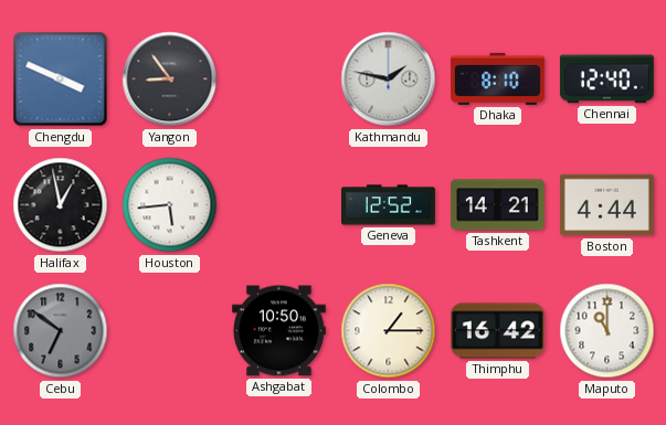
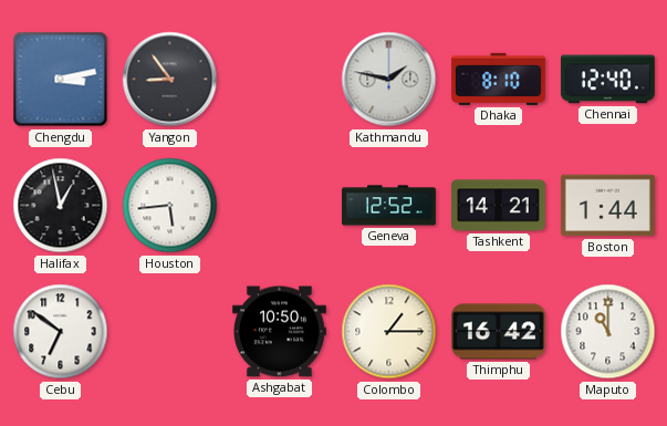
Chengdu: 3:49 -> 3:13 (61, 80)
Boston: 4:44 -> 1:44 (607, 206)
Cebu dial: grey -> white (61, 332)
